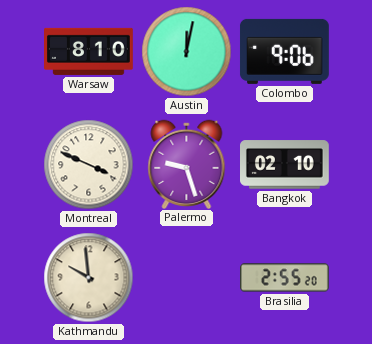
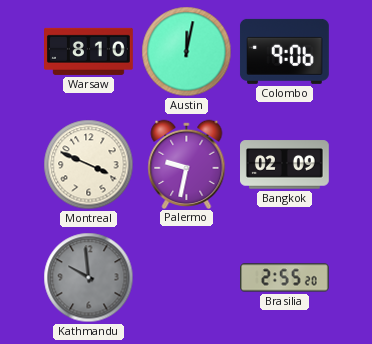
Palermo: 9:27 -> 9:32 (187, 164)
Bangkok: 02:10 -> 02:09 (285, 165)
Kathmandu dial: cream -> grey (89, 278)
